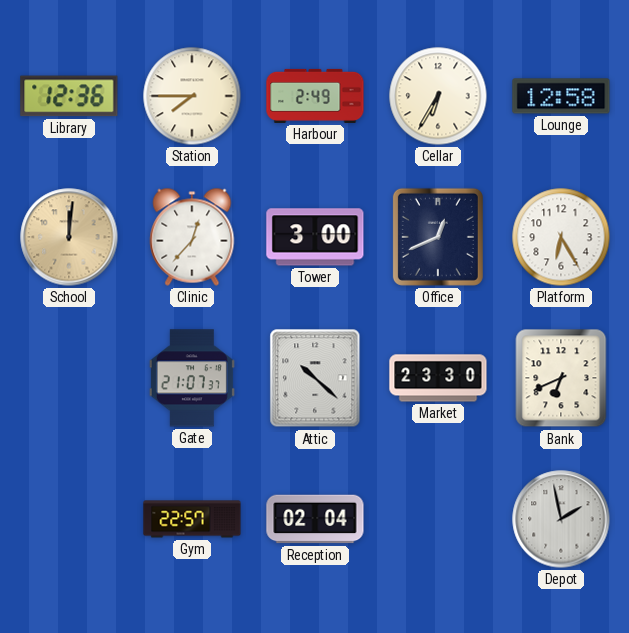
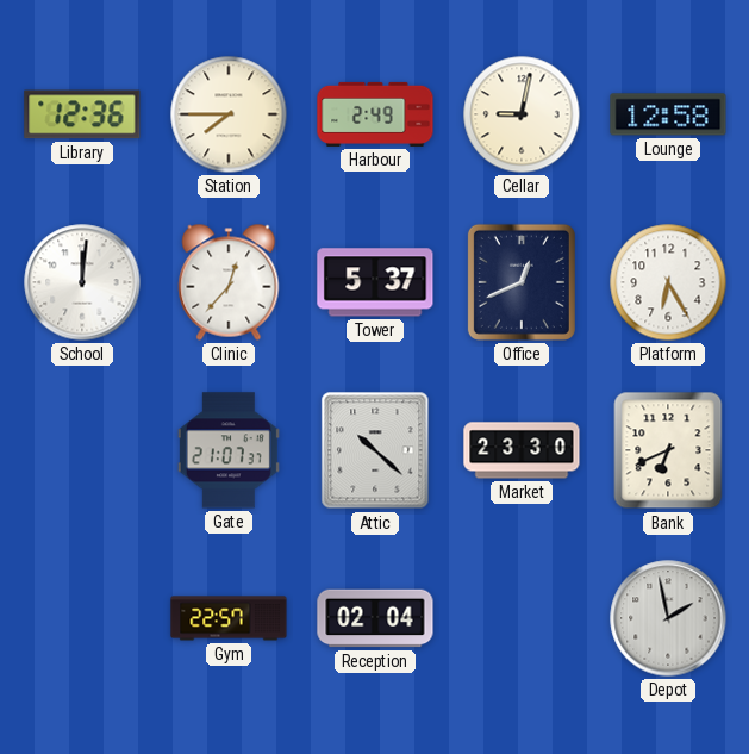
Cellar: 6:35 -> 9:02 (522, 114)
School dial: champagne -> white (82, 282)
Tower: 3:00 -> 5:37 (375, 282)
